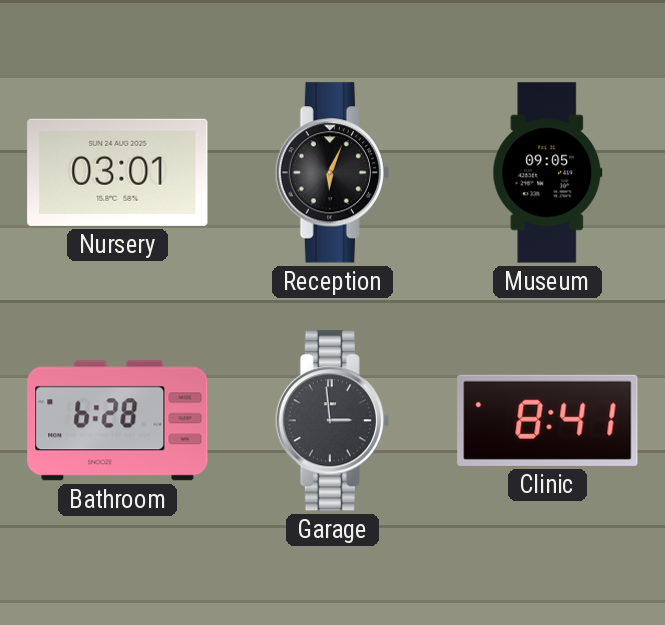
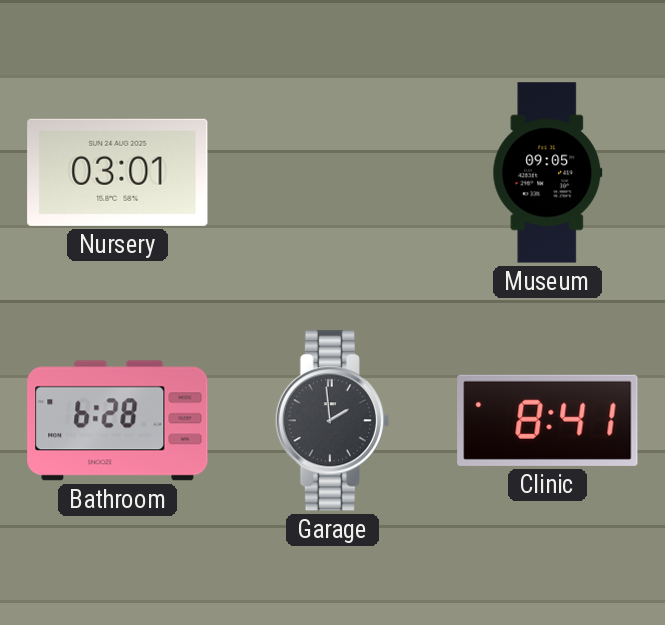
Reception: 6:04 -> none (332, 173)
Garage: 2:59 -> 1:59 (332, 421)
